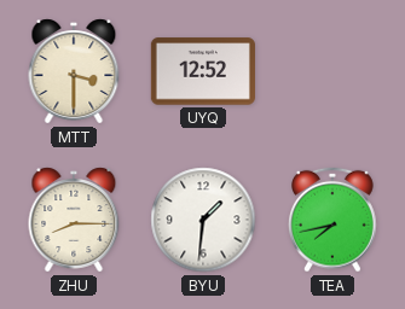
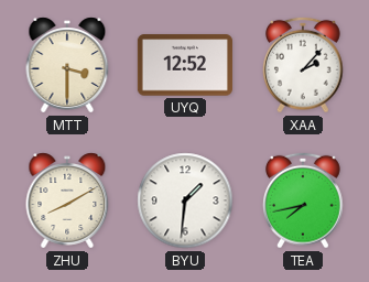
XAA: none -> 2:07 (304, 65)
ZHU: 8:15 -> 8:10 (67, 200)
